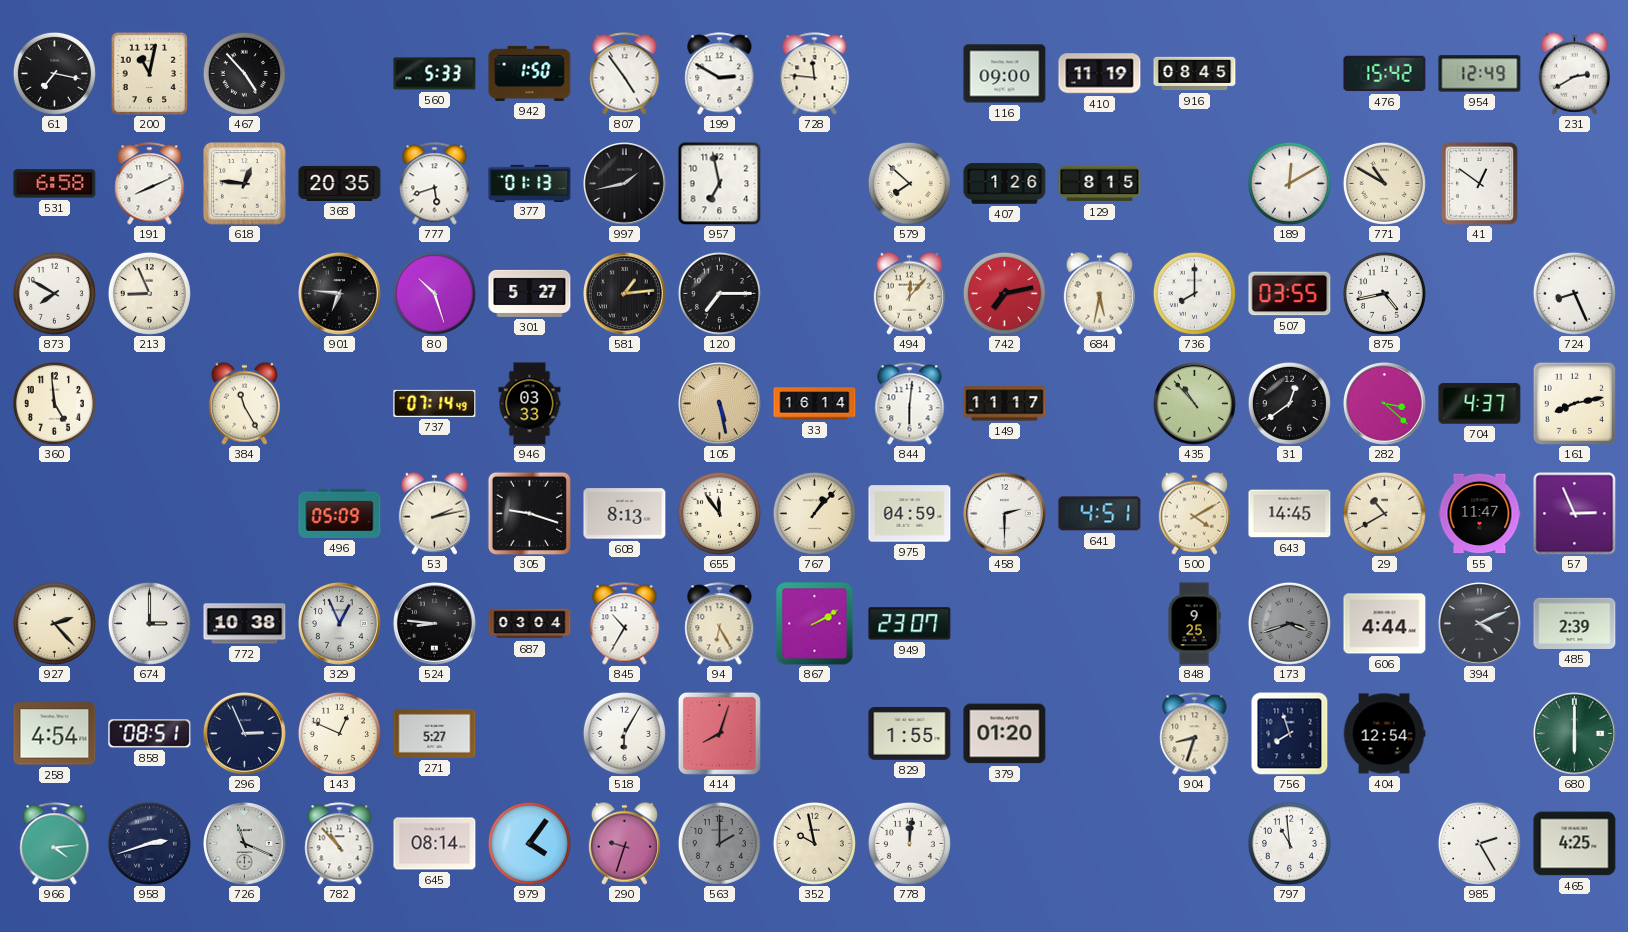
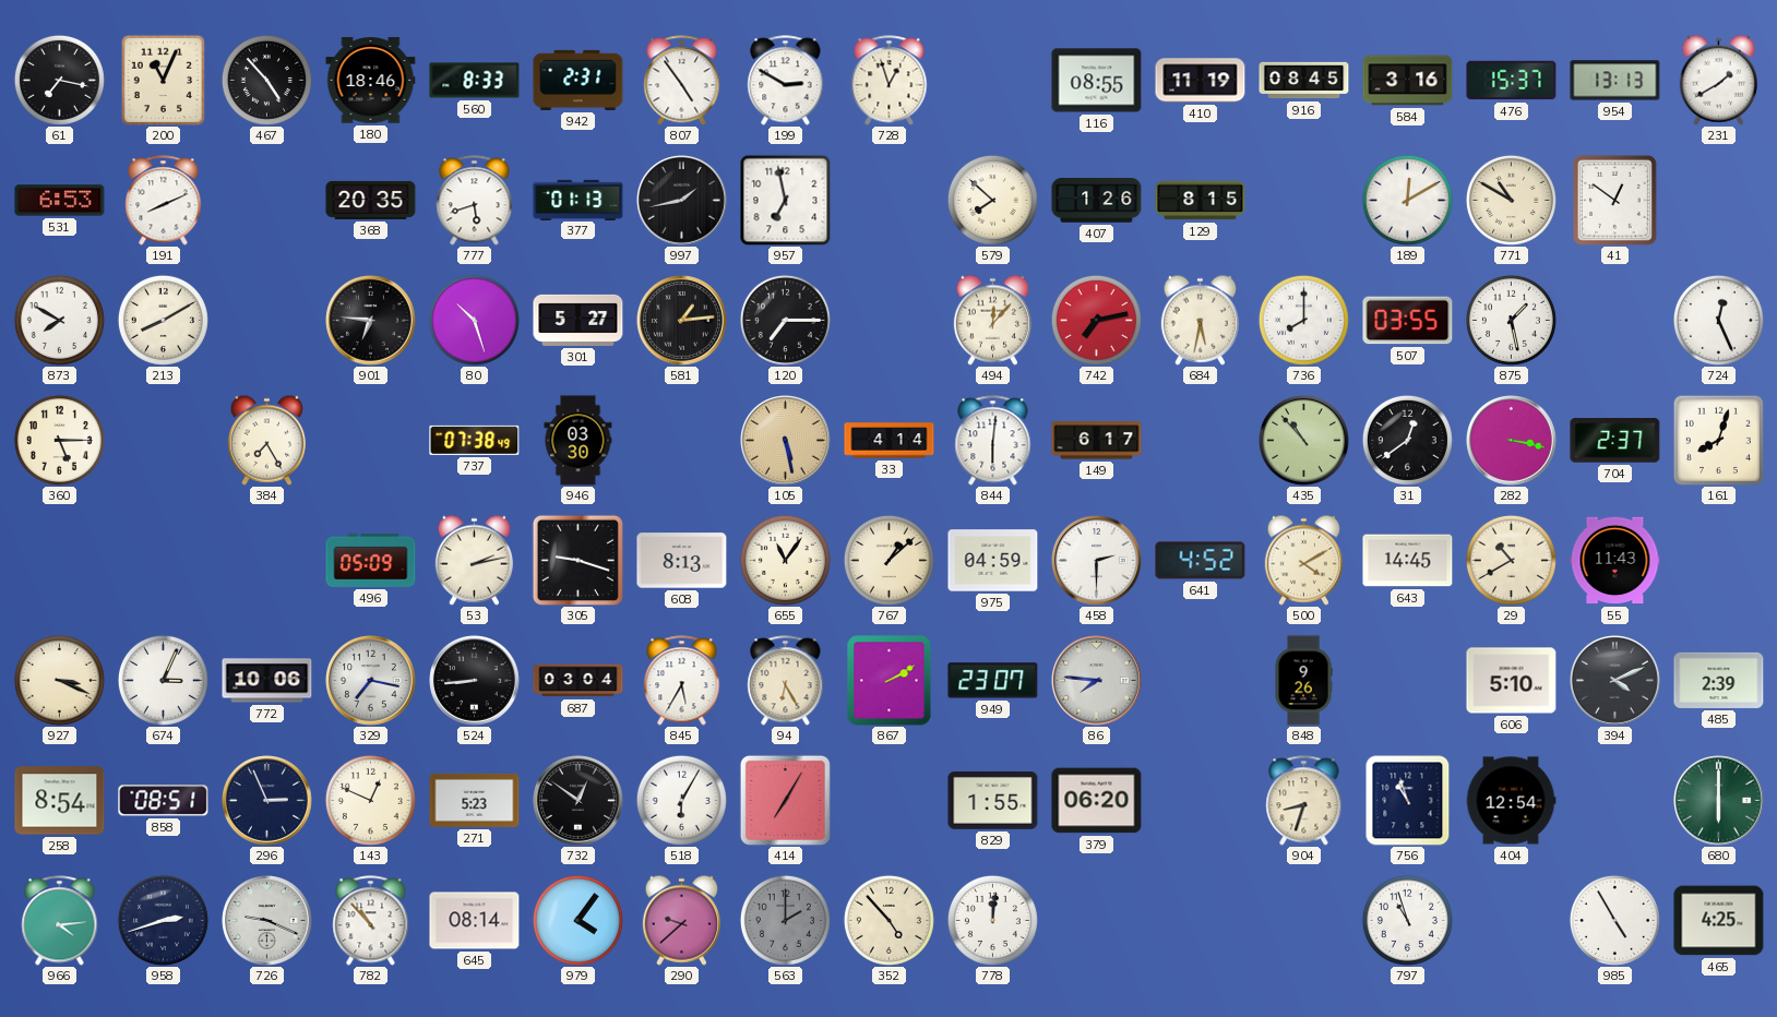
200: 11:02 -> 11:04 (163, 80)
180: none -> 18:46 (371, 81)
560: 5:33 -> 8:33 (475, 81)
942: 1:50 -> 2:31 (579, 80)
728: 11:46 -> 12:57 (890, 81)
116: 09:00 -> 08:55 (1097, 81)
584: none -> 3:16 (1408, 81)
476: 15:42 -> 15:37 (1512, 81)
954: 12:49 -> 13:13 (1615, 81)
231: 2:40 -> 1:40 (1718, 80)
531: 6:58 -> 6:53 (60, 201)
618: 12:46 -> none (245, 184)
213: 8:56 -> 8:10 (163, 320)
875: 4:43 -> 1:28 (1511, 320)
724: 8:26 -> 12:26 (1718, 320)
360: 4:59 -> 5:15 (59, 440)
384: 11:25 -> 7:25 (266, 440)
737: 07:14 -> 07:38 (475, 440)
946: 03:33 -> 03:30 (579, 441)
33: 16:14 -> 4:14 (890, 441)
149: 11:17 -> 6:17 (1097, 441)
282: 3:22 -> 3:17 (1512, 441)
704: 4:37 -> 2:37 (1615, 441)
161: 8:13 -> 8:03 (1718, 440)
655: 11:54 -> 11:06 (785, 560)
767: 1:07 -> 1:08 (889, 560)
641: 4:51 -> 4:52 (1201, 561)
55: 11:47 -> 11:43 (1615, 561)
57: 2:56 -> none (1575, 514)
927: 2:23 -> 3:19 (59, 680)
674: 3:00 -> 3:04 (163, 680)
772: 10:38 -> 10:06 (267, 681)
329: 12:56 -> 7:17 (371, 681)
524: 8:46 -> 8:44 (475, 681)
845: 10:35 -> 5:35 (682, 681)
86: none -> 7:46 (1097, 681)
848: 9:25 -> 9:26 (1303, 681)
173: 3:42 -> none (1289, 623)
606: 4:44 -> 5:10 (1512, 681)
258: 4:54 -> 8:54 (60, 801)
271: 5:27 -> 5:23 (475, 800)
732: none -> 12:51 (579, 801)
414: 8:03 -> 7:05 (785, 800)
379: 01:20 -> 06:20 (1097, 801)
756: 7:57 -> 10:57 (1408, 800)
726: 11:19 -> 9:19 (267, 921)
290: 9:33 -> 9:38 (681, 920)
352: 9:58 -> 4:53 (889, 920)
797: 10:59 -> 10:57 (1407, 920)
985: 2:25 -> 4:55 (1614, 920)
